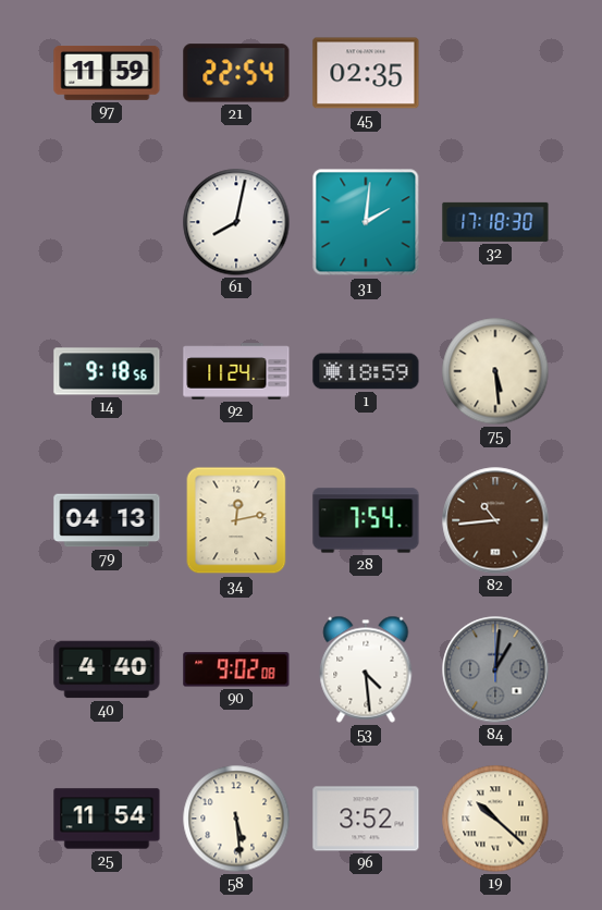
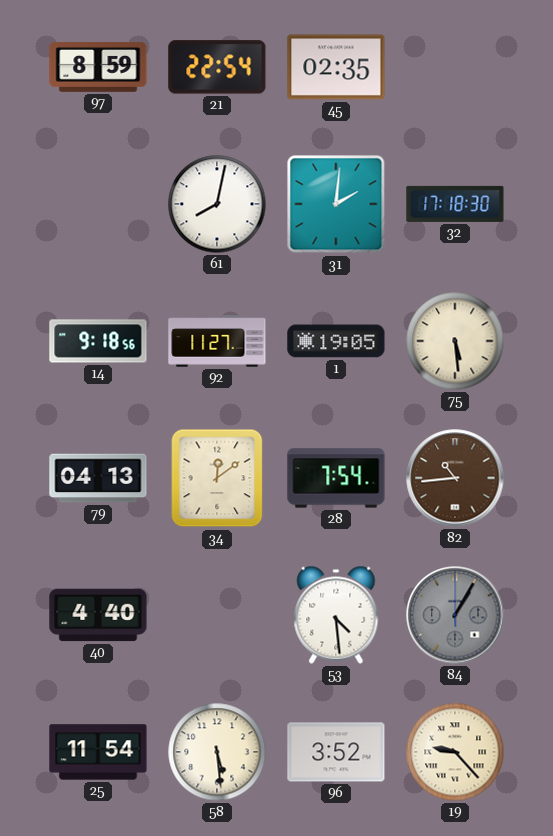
97: 11:59 -> 8:59 (98, 68)
92: 11:24 -> 11:27 (217, 341)
1: 18:59 -> 19:05 (336, 341)
34: 12:13 -> 12:09 (217, 478)
90: 9:02 -> none (236, 669)
84: 1:01 -> 1:05 (455, 615)
19: 10:22 -> 9:23 (455, 752)
